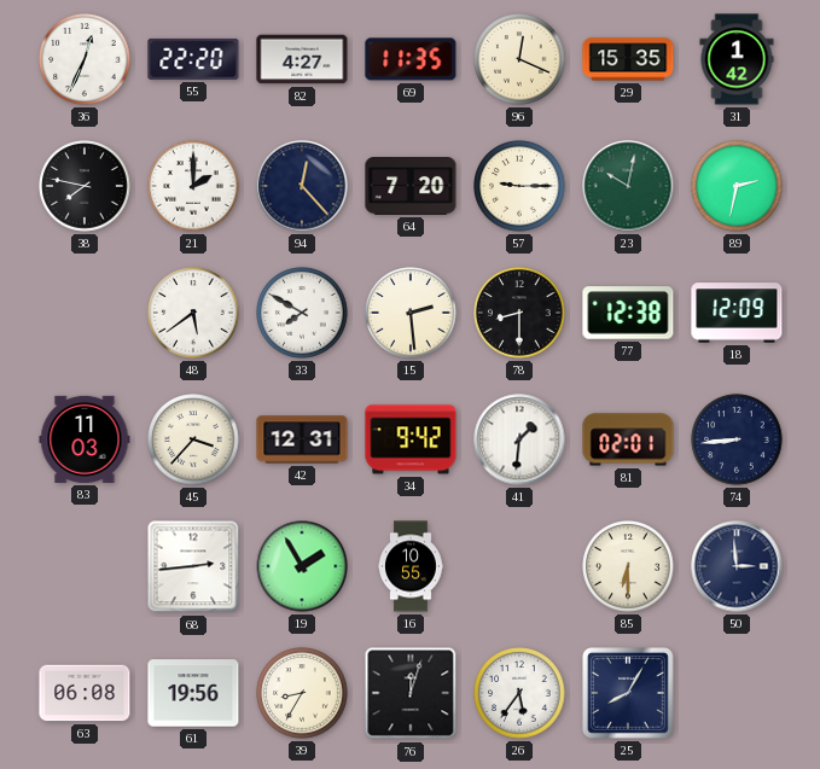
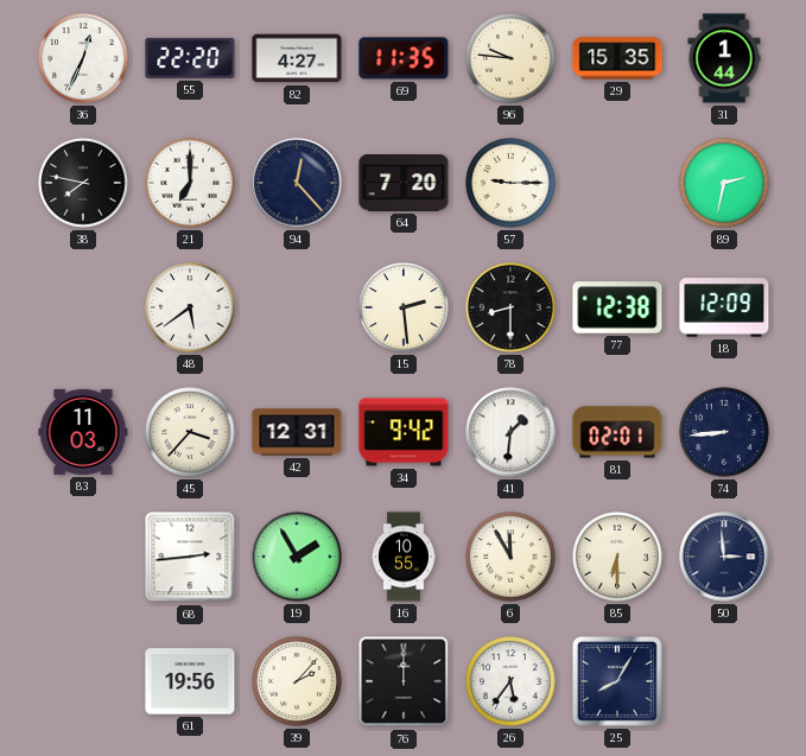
96: 12:19 -> 9:46 (510, 58)
31: 1:42 -> 1:44 (724, 58)
21: 2:00 -> 7:00 (190, 183)
23: 10:02 -> none (628, 186)
33: 7:50 -> none (302, 313)
6: none -> 11:55 (510, 557)
63: 06:08 -> none (85, 693)
39: 8:35 -> 2:07 (297, 681)
76: 12:03 -> 12:00 (404, 681)
